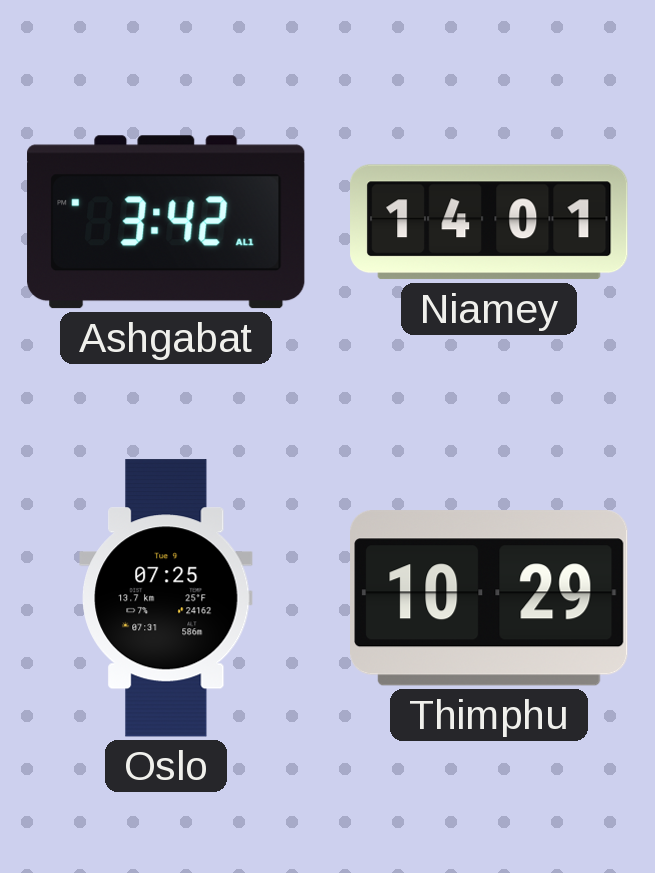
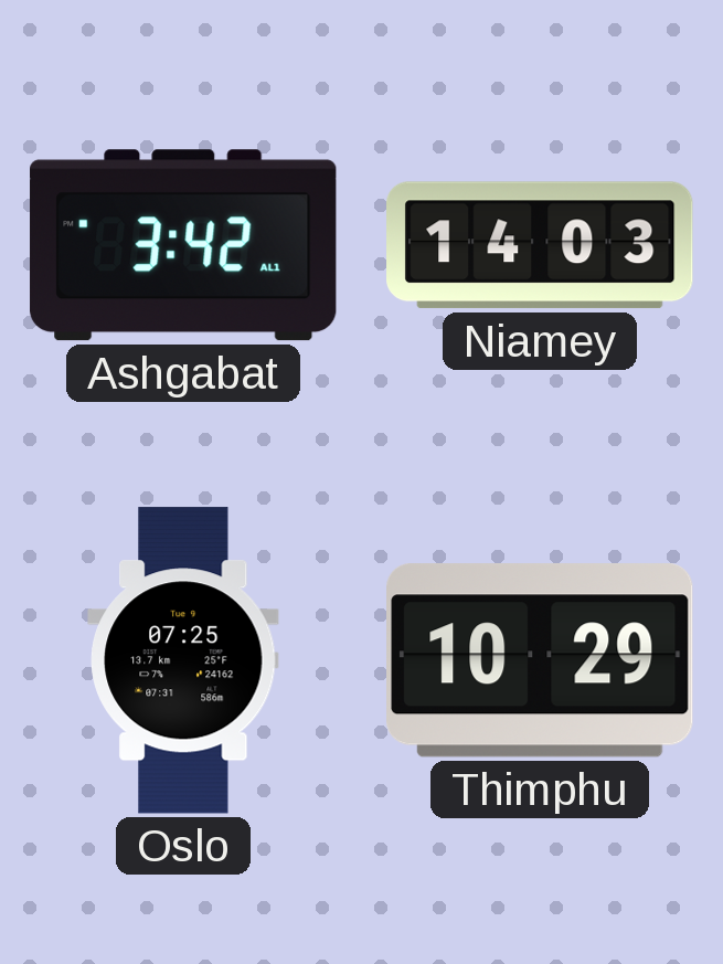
Niamey: 14:01 -> 14:03 (540, 245)
